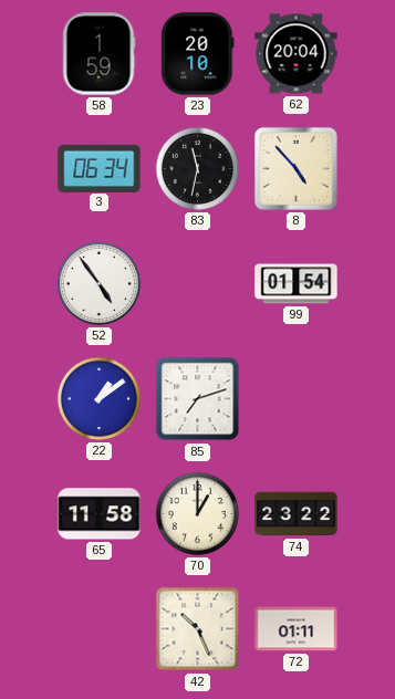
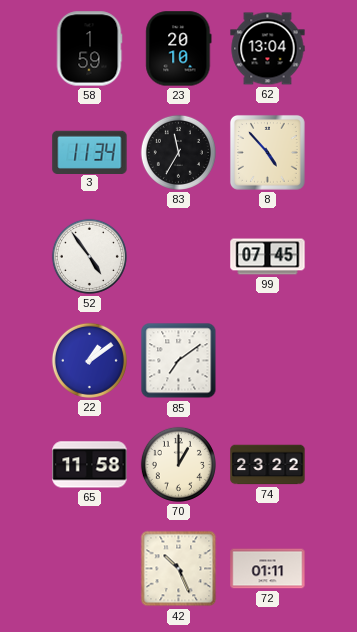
62: 20:04 -> 13:04 (268, 49)
3: 06:34 -> 11:34 (90, 152)
83: 11:32 -> 11:35 (178, 152)
99: 01:54 -> 07:45 (268, 257)
85: 7:12 -> 7:09 (179, 361)
